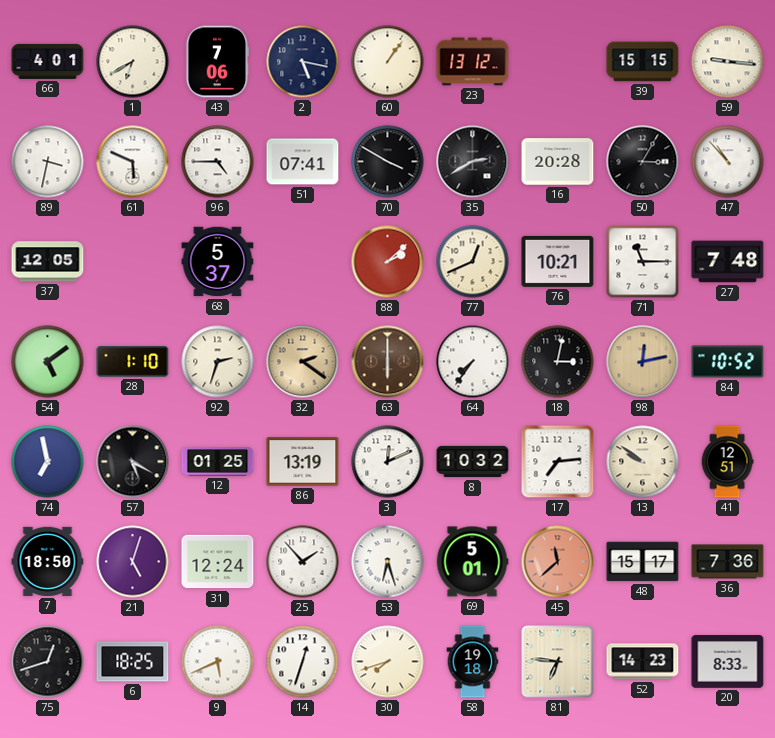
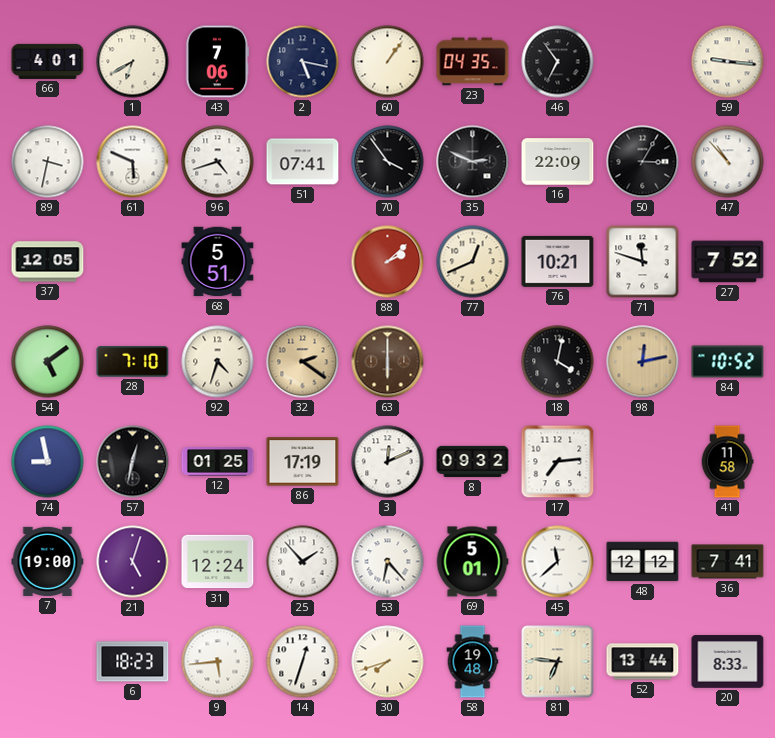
23: 13:12 -> 04:35 (473, 62)
46: none -> 6:54 (558, 62)
39: 15:15 -> none (643, 62)
96: 4:45 -> 4:42 (218, 162)
70: 3:50 -> 3:54 (388, 162)
35: 2:40 -> 2:49 (473, 162)
16: 20:28 -> 22:09 (558, 162)
68: 5:37 -> 5:51 (218, 262)
71: 11:15 -> 11:48 (643, 262)
27: 7:48 -> 7:52 (728, 262)
28: 1:10 -> 7:10 (133, 362)
92: 2:33 -> 4:33 (218, 362)
64: 7:36 -> none (473, 362)
18: 3:02 -> 4:02 (558, 362)
74: 6:58 -> 8:58 (48, 462)
57: 5:20 -> 12:32 (133, 462)
86: 13:19 -> 17:19 (303, 462)
8: 10:32 -> 09:32 (473, 462)
13: 9:51 -> none (643, 462)
41: 12:51 -> 11:58 (727, 462)
7: 18:50 -> 19:00 (48, 561)
53: 6:27 -> 6:23 (388, 562)
45 dial: salmon -> white (558, 562)
48: 15:17 -> 12:12 (643, 562)
36: 7:36 -> 7:41 (728, 562)
75: 12:42 -> none (48, 662)
6: 18:25 -> 18:23 (133, 662)
9: 5:41 -> 5:44 (218, 662)
58: 19:18 -> 19:48 (473, 662)
52: 14:23 -> 13:44 (643, 662)
